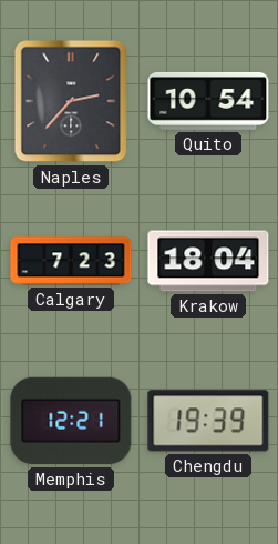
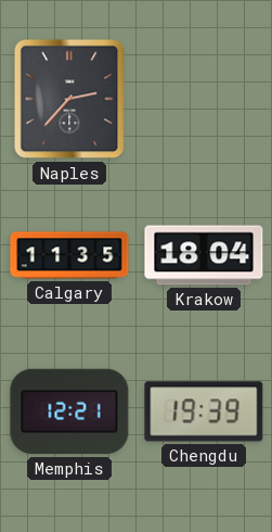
Quito: 10:54 -> none (208, 101)
Calgary: 7:23 -> 11:35 (69, 255)
